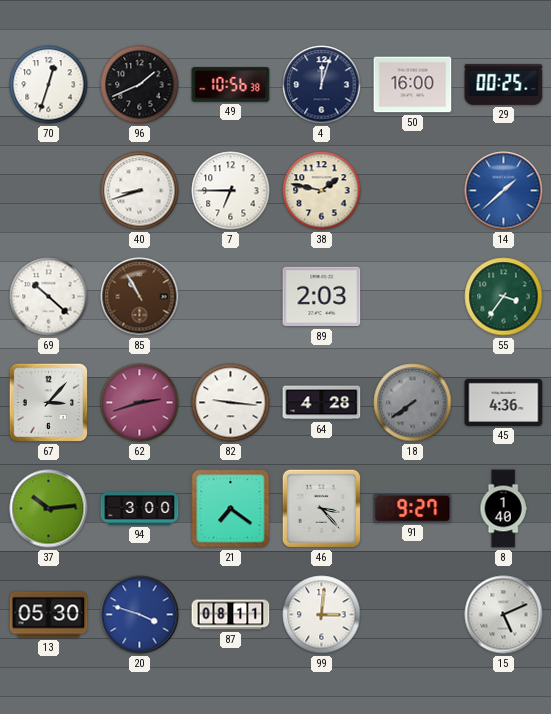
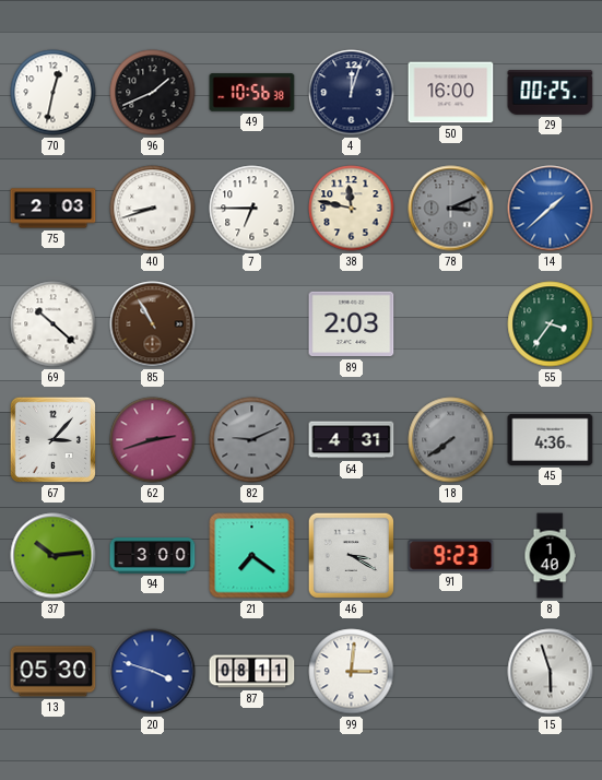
70: 12:33 -> 12:32 (54, 93)
75: none -> 2:03 (54, 209)
38: 1:47 -> 11:47 (352, 209)
78: none -> 3:11 (451, 209)
82: 9:16 -> 9:11 (252, 440)
82 dial: white -> grey (252, 440)
64: 4:28 -> 4:31 (352, 440)
46: 3:23 -> 3:20 (351, 555)
91: 9:27 -> 9:23 (451, 556)
15: 5:11 -> 5:57 (551, 672)
